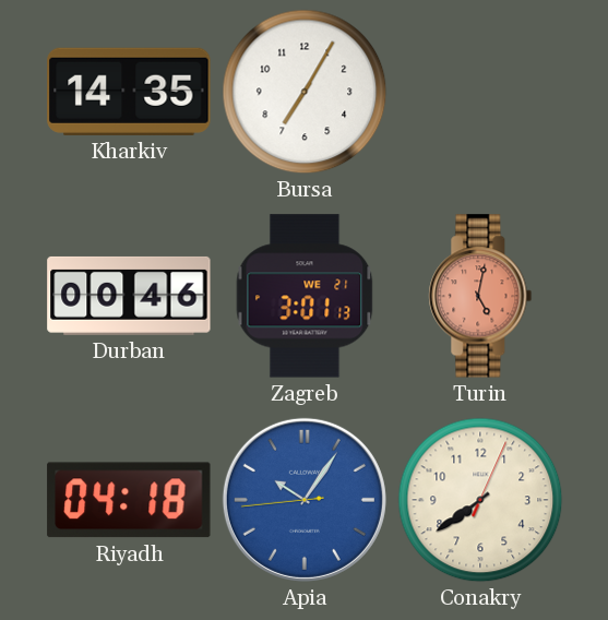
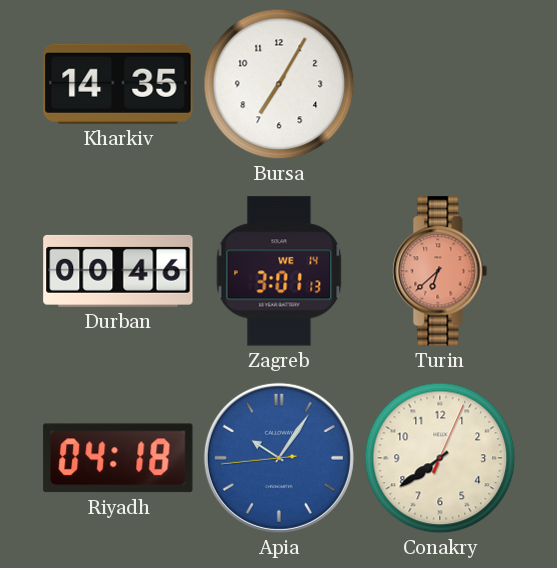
Zagreb date: WE 21 -> WE 14 (279, 271)
Turin: 5:02 -> 6:38 (440, 271)
